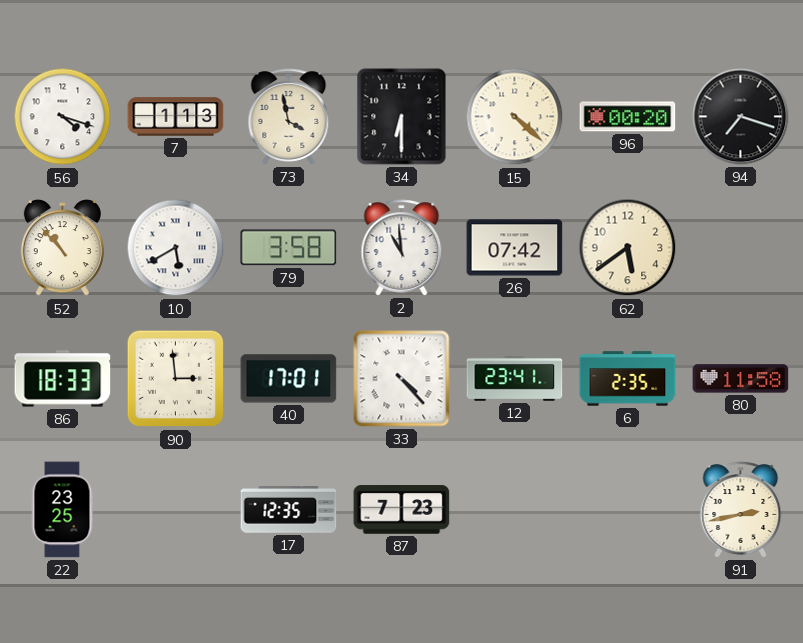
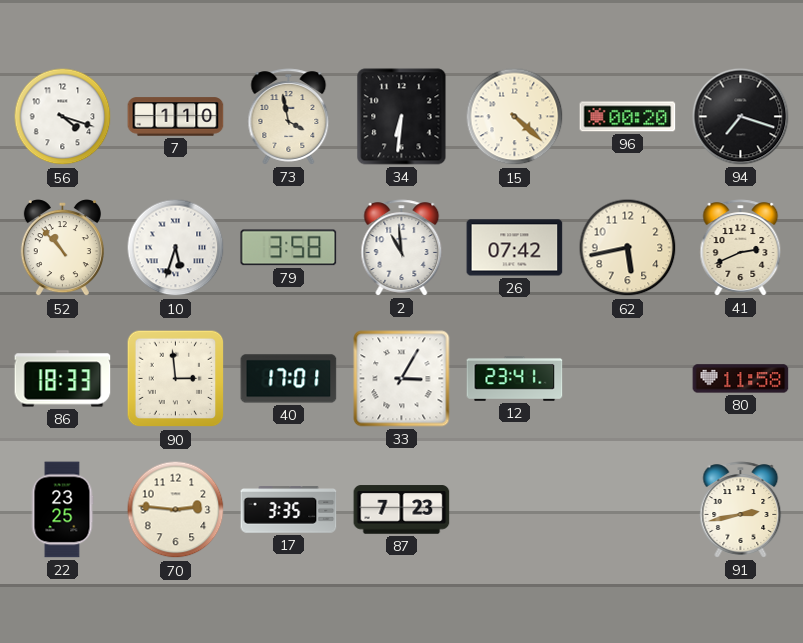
7: 1:13 -> 1:10 (176, 117)
34: 6:30 -> 6:31 (402, 117)
10: 5:40 -> 5:33 (176, 248)
62: 5:39 -> 5:43 (628, 248)
41: none -> 2:41 (741, 248)
33: 4:23 -> 3:05 (402, 379)
6: 2:35 -> none (628, 379)
70: none -> 2:46 (176, 510)
17: 12:35 -> 3:35 (289, 510)
